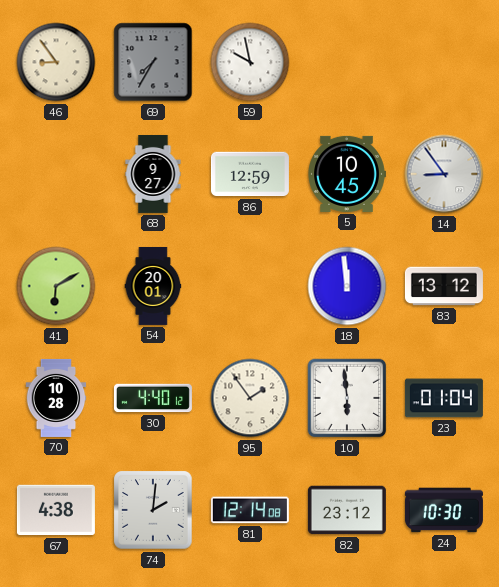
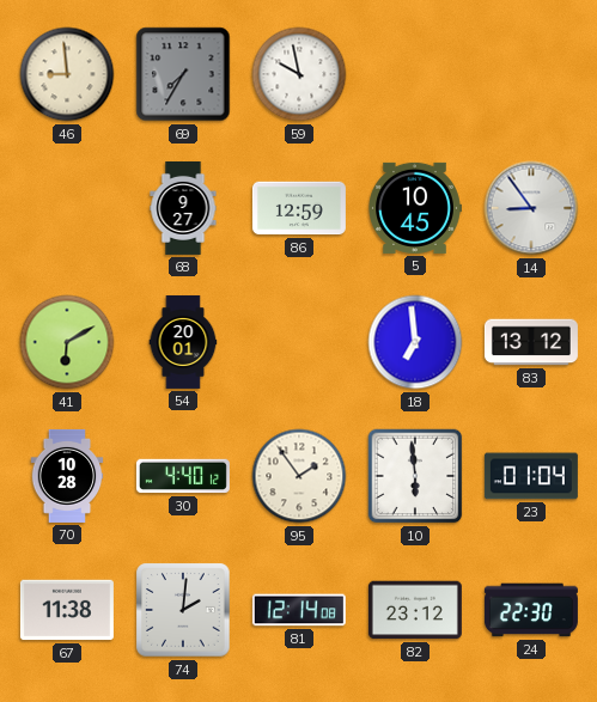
46: 8:54 -> 8:59 (67, 74)
18: 11:59 -> 6:59 (415, 342)
67: 4:38 -> 11:38 (67, 610)
24: 10:30 -> 22:30 (531, 610)
